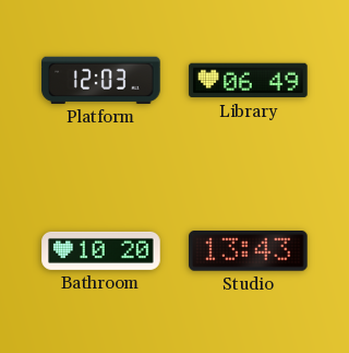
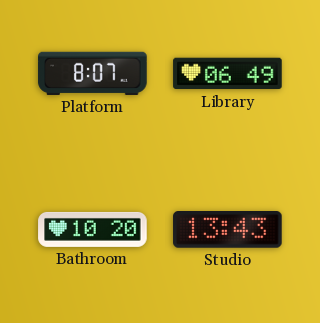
Platform: 12:03 -> 8:07 (93, 73)
